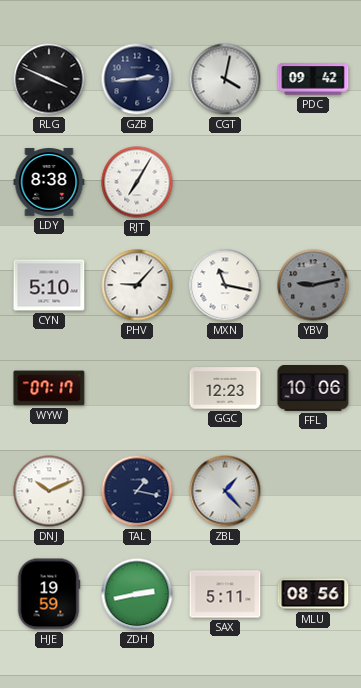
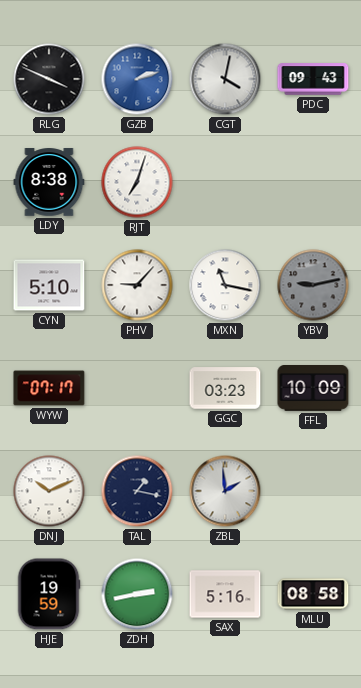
GZB: 2:44 -> 2:12 (137, 79)
GZB dial: navy -> blue (137, 79)
PDC: 09:42 -> 09:43 (313, 79)
RJT: 7:05 -> 7:03 (137, 182)
GGC: 12:23 -> 03:23 (225, 388)
FFL: 10:06 -> 10:09 (313, 389)
ZBL: 1:23 -> 1:59 (225, 491)
SAX: 5:11 -> 5:16 (225, 594)
MLU: 08:56 -> 08:58 (313, 594)
